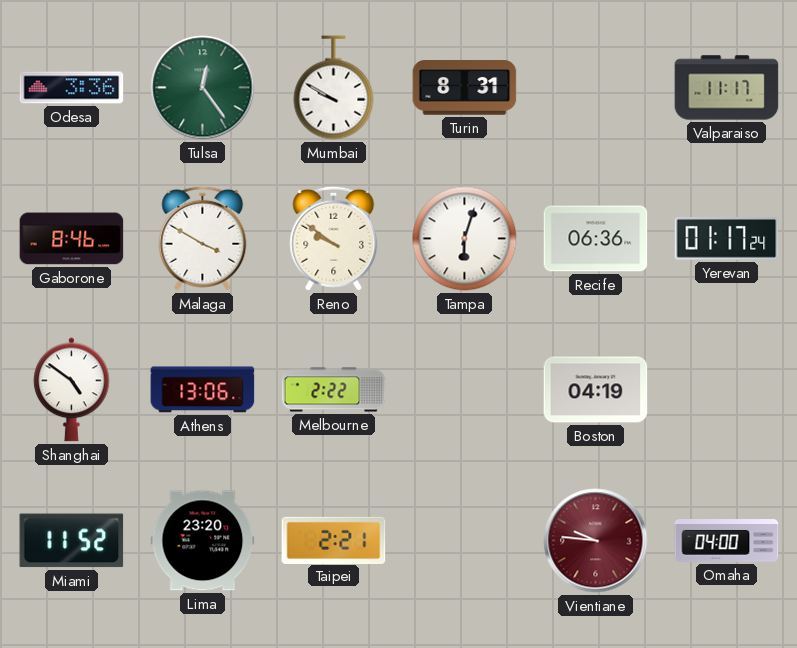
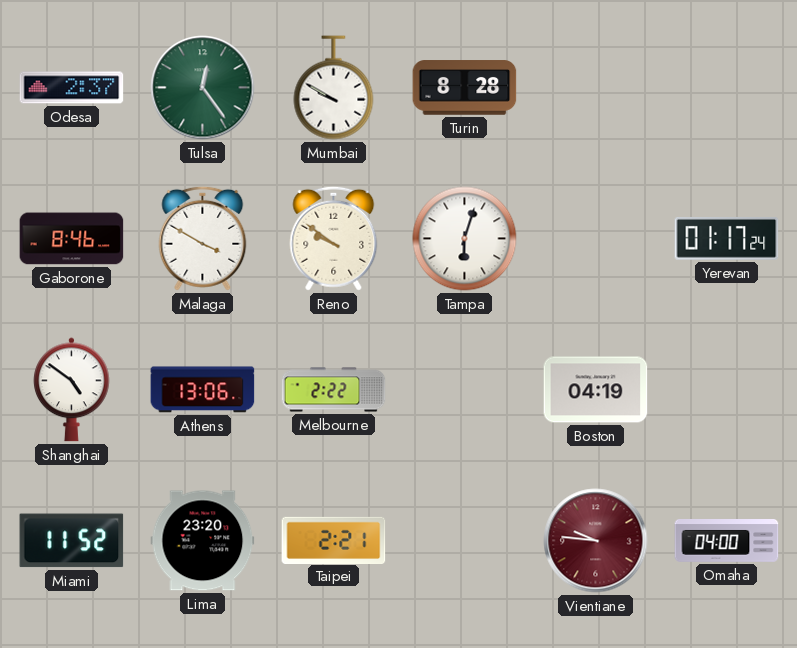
Odesa: 3:36 -> 2:37 (72, 88)
Turin: 8:31 -> 8:28 (465, 88)
Valparaiso: 11:17 -> none (727, 88)
Recife: 06:36 -> none (596, 239)
